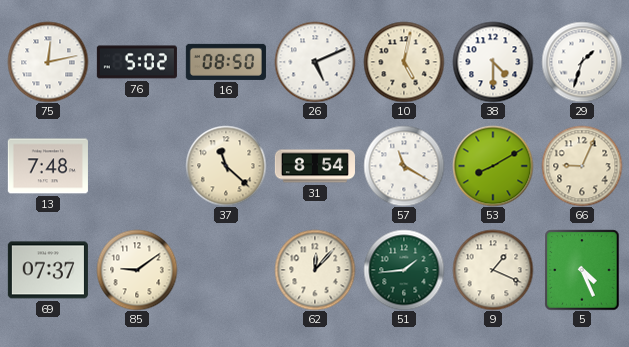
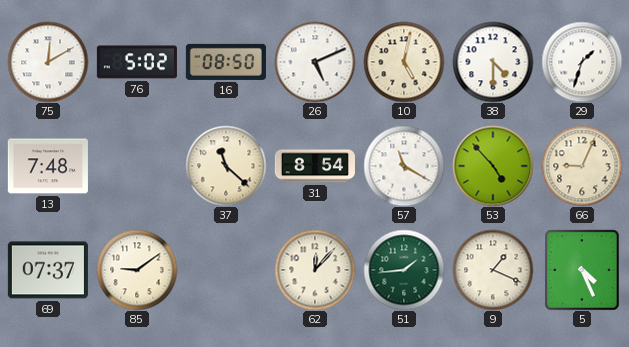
75: 12:13 -> 12:10 (48, 62)
53: 8:10 -> 4:53 (493, 166)
